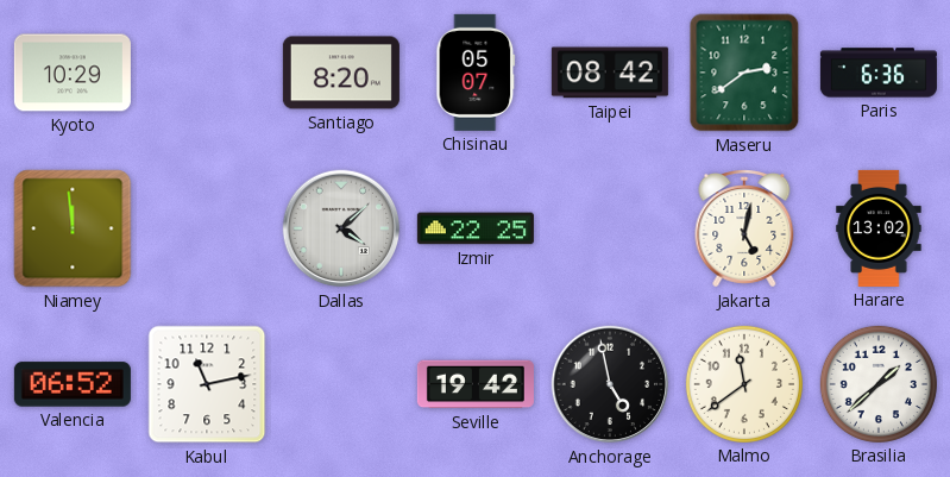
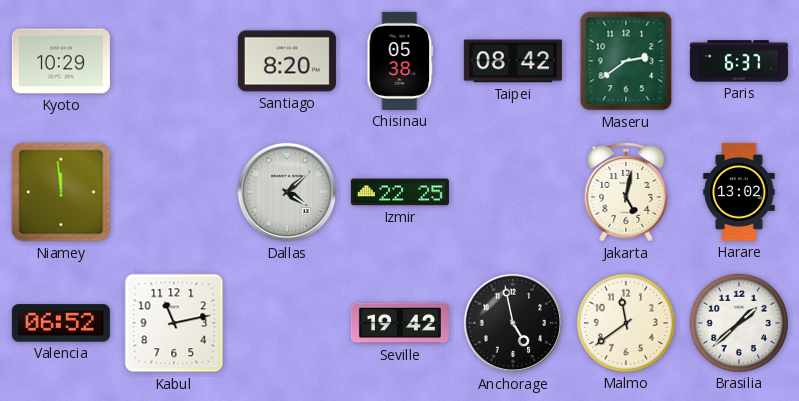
Chisinau: 05:07 -> 05:38 (400, 61)
Paris: 6:36 -> 6:37 (739, 61)
